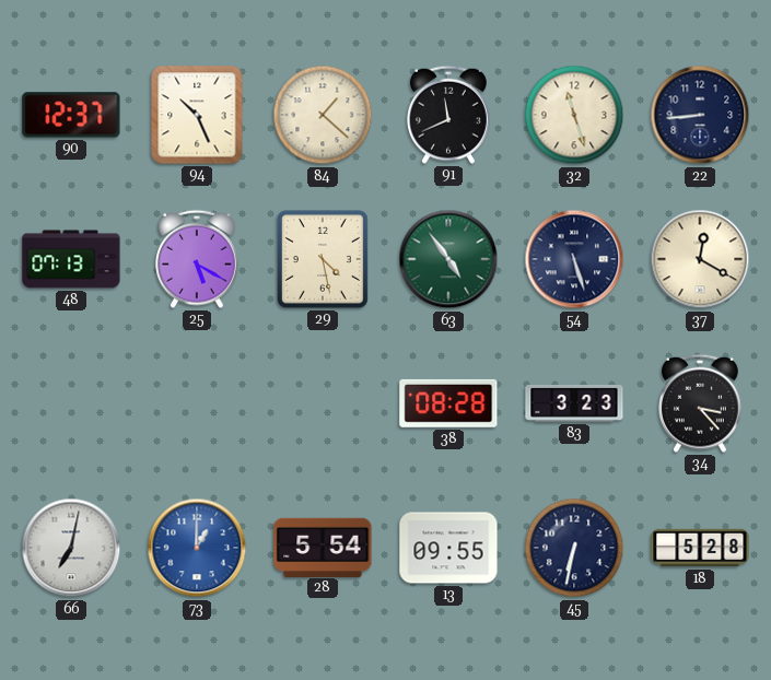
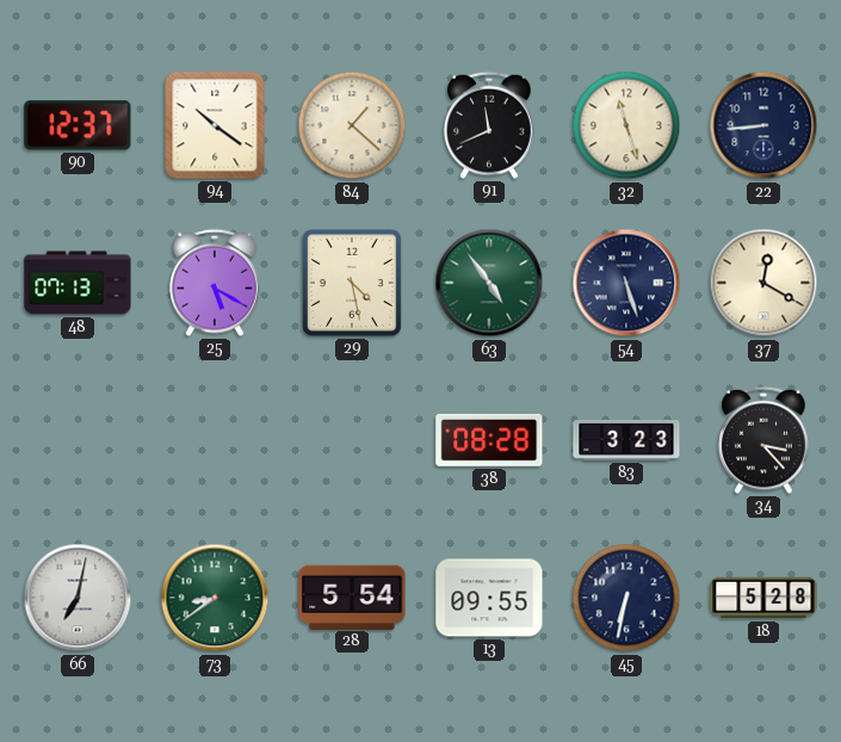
94: 10:26 -> 10:21 (215, 125)
73: 1:00 -> 8:39 (215, 598)
73 dial: blue -> green (215, 598)
